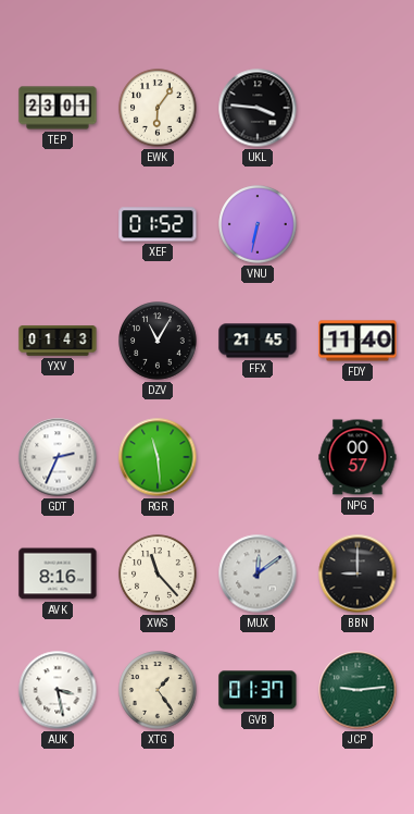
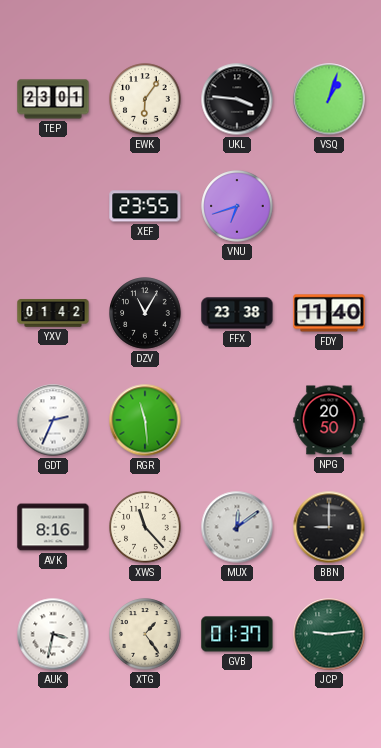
VSQ: none -> 1:03 (329, 99)
XEF: 01:52 -> 23:55 (145, 206)
VNU: 6:32 -> 6:42 (237, 206)
YXV: 01:43 -> 01:42 (53, 313)
FFX: 21:45 -> 23:38 (237, 313)
NPG: 00:57 -> 20:50 (329, 420)
AUK: 3:28 -> 3:32 (53, 634)
